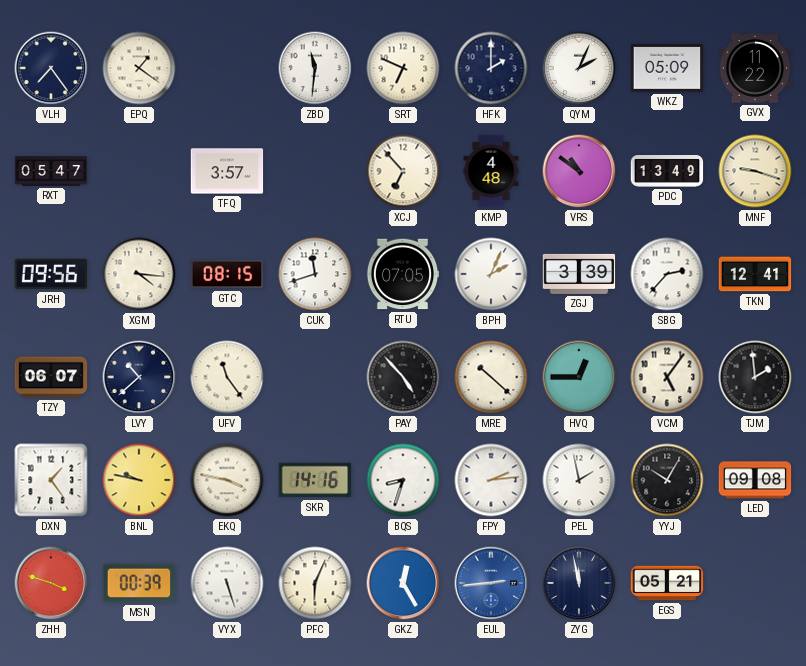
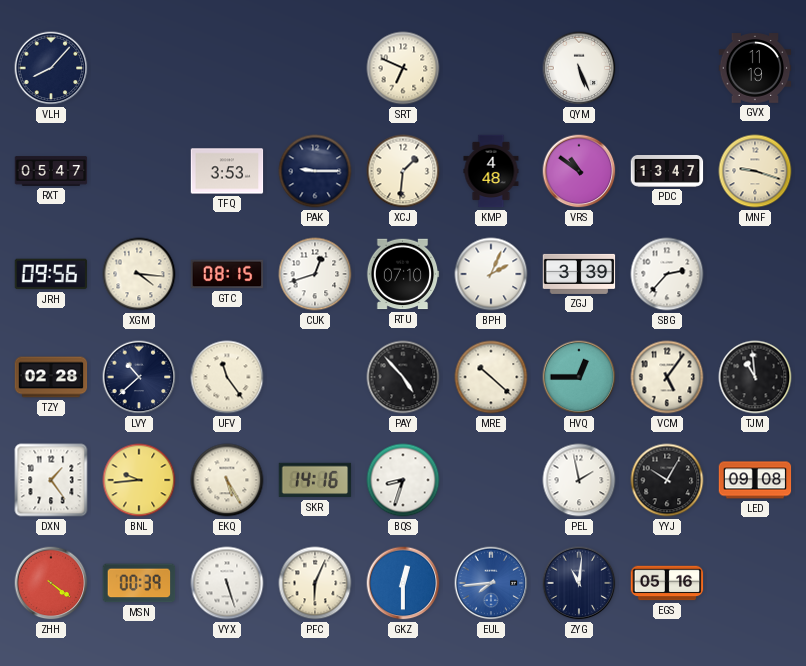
VLH: 7:24 -> 8:07 (51, 68)
EPQ: 1:21 -> none (139, 68)
ZBD: 11:31 -> none (315, 68)
HFK: 2:00 -> none (491, 68)
QYM: 2:04 -> 5:26 (579, 68)
WKZ: 05:09 -> none (667, 68)
GVX: 11:22 -> 11:19 (755, 68)
TFQ: 3:57 -> 3:53 (227, 171)
PAK: none -> 9:15 (315, 171)
XCJ: 6:53 -> 1:31 (403, 171)
PDC: 13:49 -> 13:47 (667, 172)
CUK: 11:42 -> 12:42 (315, 274)
RTU: 07:05 -> 07:10 (403, 274)
TKN: 12:41 -> none (755, 274)
TZY: 06:07 -> 02:28 (51, 377)
TJM: 1:59 -> 10:59 (755, 377)
BNL: 9:47 -> 9:44 (139, 480)
EKQ: 3:47 -> 5:25 (227, 480)
FPY: 2:14 -> none (491, 480)
ZHH: 3:48 -> 4:21 (51, 583)
GKZ: 12:25 -> 12:30 (403, 583)
EUL: 2:44 -> 7:44 (491, 583)
ZYG: 11:58 -> 11:01 (579, 583)
EGS: 05:21 -> 05:16 (667, 583)
